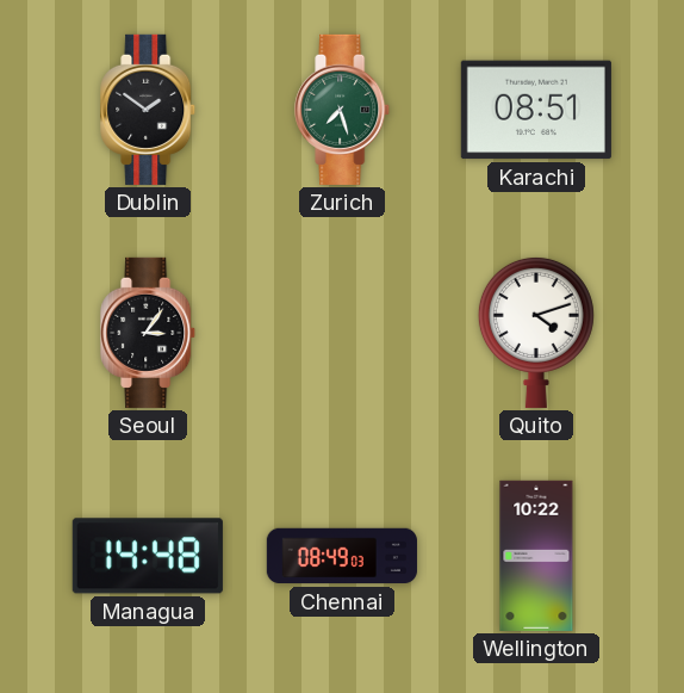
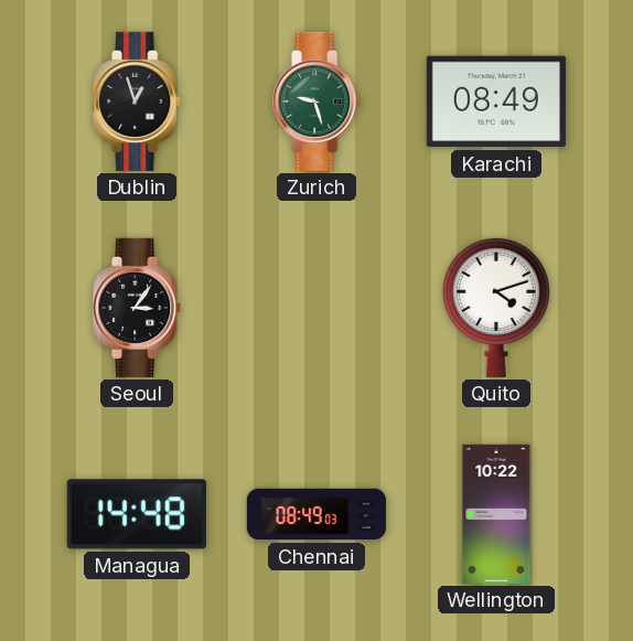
Dublin: 1:51 -> 12:57 (138, 102)
Zurich: 7:27 -> 9:27 (318, 102)
Karachi: 08:51 -> 08:49 (496, 102)
